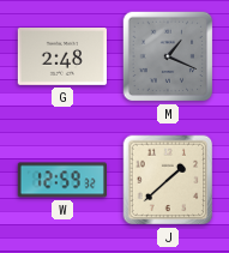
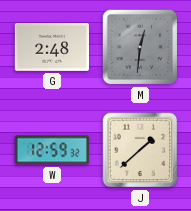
M: 1:19 -> 12:31 (140, 47)
